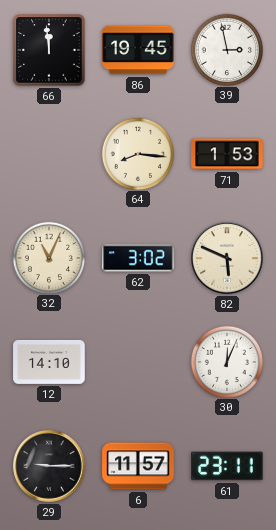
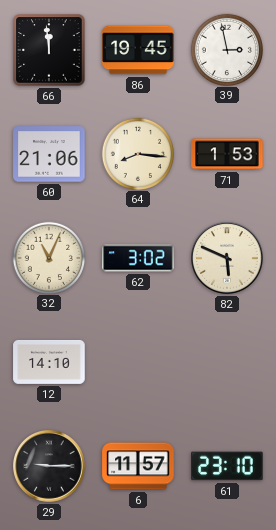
60: none -> 21:06 (49, 154)
30: 12:04 -> none (226, 361)
61: 23:11 -> 23:10 (227, 466)
